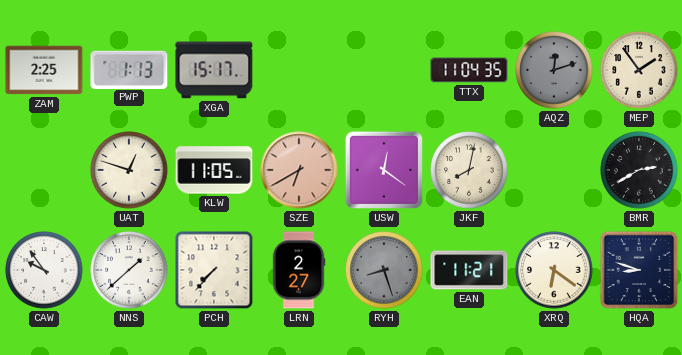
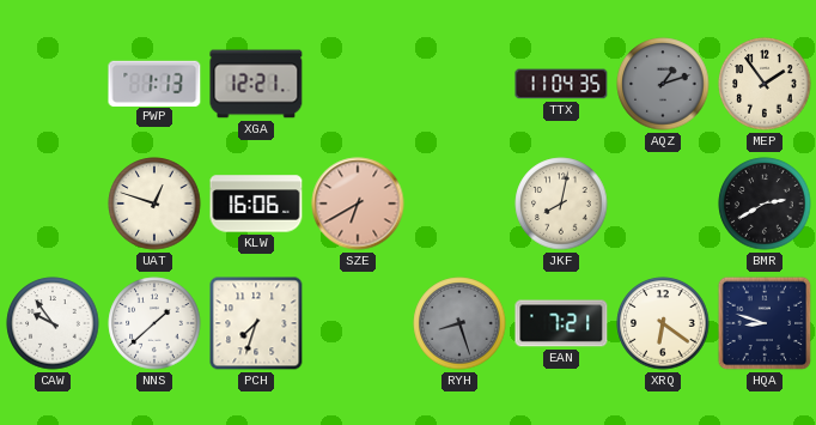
ZAM: 2:25 -> none (44, 70)
XGA: 15:17 -> 12:21 (256, 84)
AQZ: 12:12 -> 1:12 (663, 84)
KLW: 11:05 -> 16:06 (256, 204)
USW: 12:21 -> none (384, 170)
PCH: 7:37 -> 7:33 (256, 323)
LRN: 2:27 -> none (299, 270)
EAN: 11:21 -> 7:21 (561, 323)
